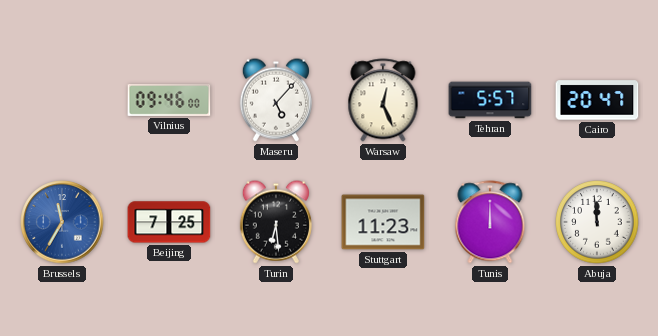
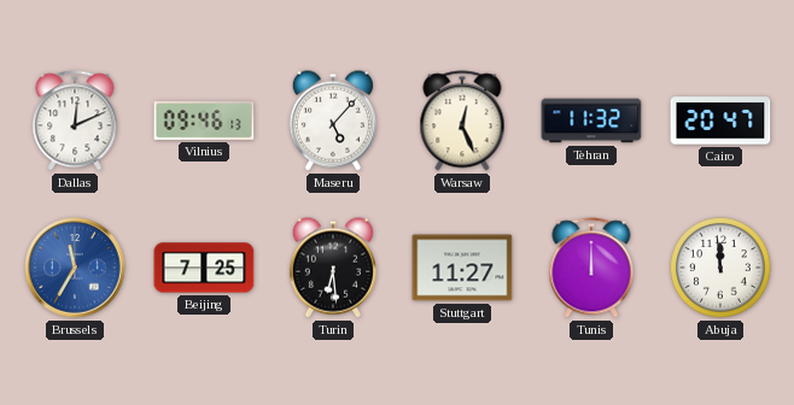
Dallas: none -> 12:11 (75, 121)
Vilnius: 09:46:00 -> 09:46:13 (204, 121)
Tehran: 5:57 -> 11:32 (591, 121)
Stuttgart: 11:23 -> 11:27 (462, 268)
